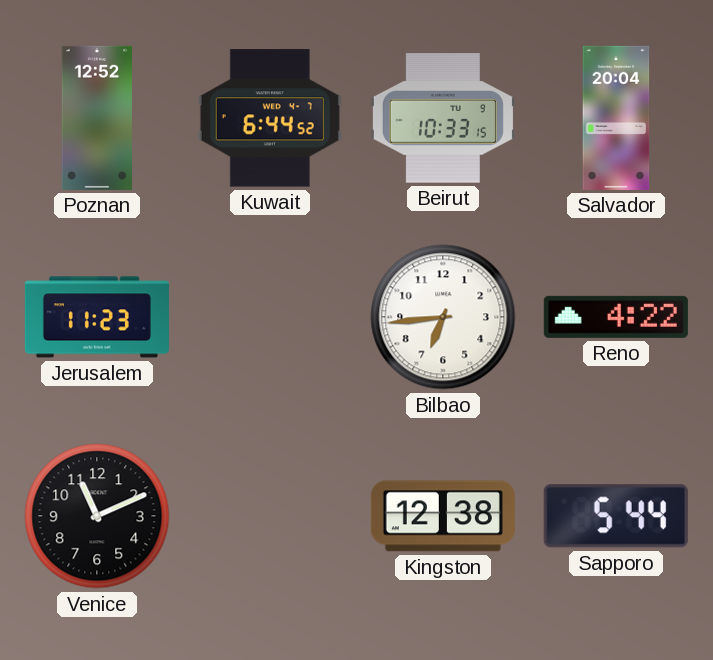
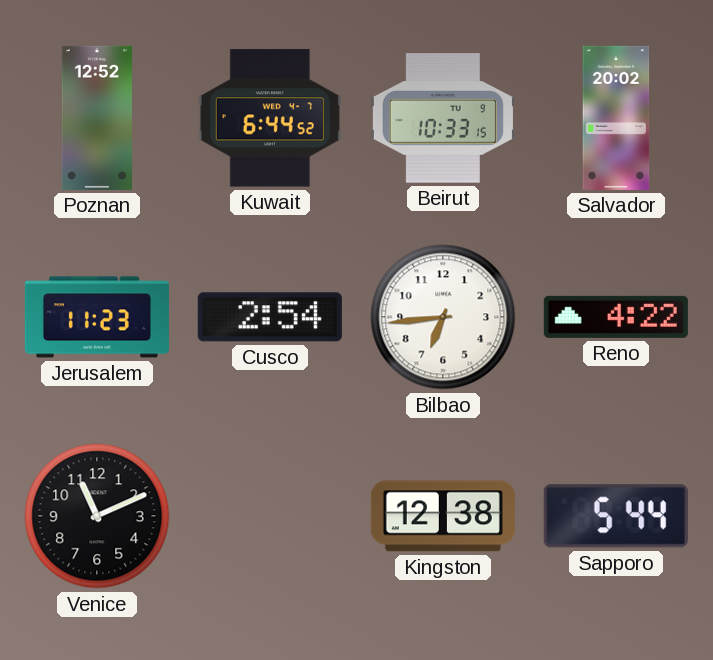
Salvador: 20:04 -> 20:02 (616, 118)
Cusco: none -> 2:54 (270, 317)
